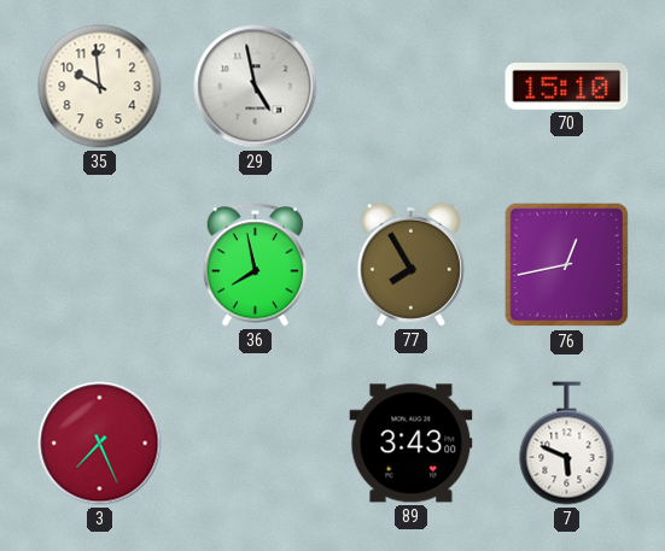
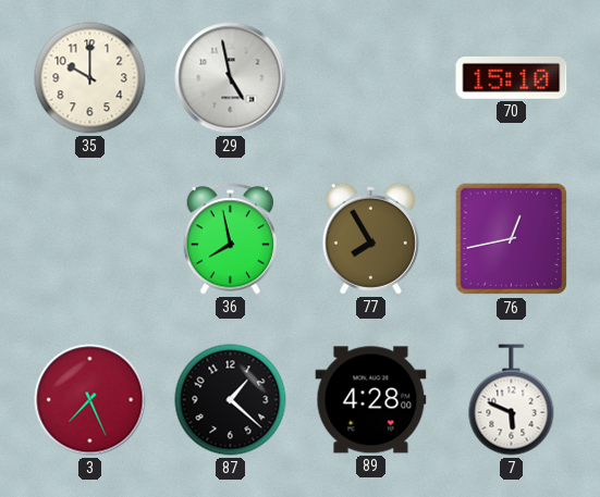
35: 9:59 -> 10:00 (90, 78)
87: none -> 1:22 (231, 400)
89: 3:43 -> 4:28 (371, 400)
